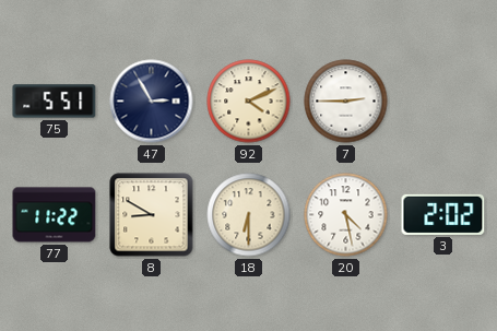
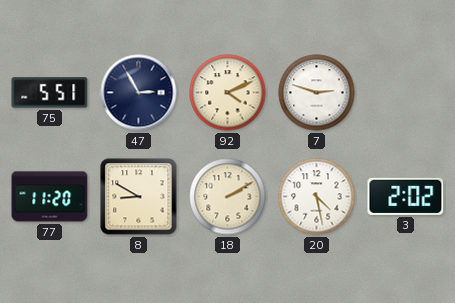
7: 2:45 -> 2:48 (317, 93)
77: 11:22 -> 11:20 (50, 197)
18: 6:30 -> 2:10 (228, 197)
